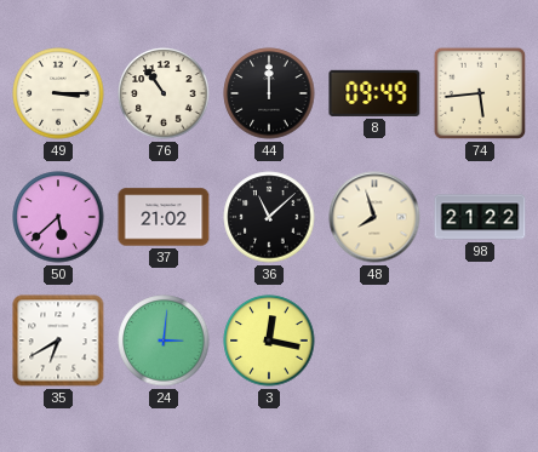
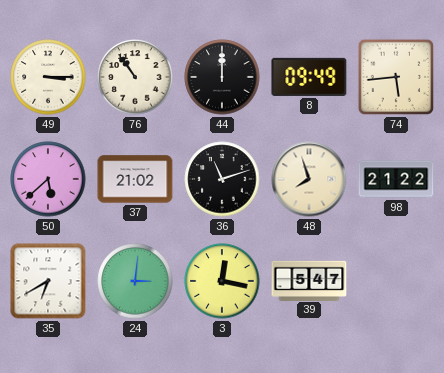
36: 11:08 -> 11:12 (222, 179)
39: none -> 5:47 (309, 280)
